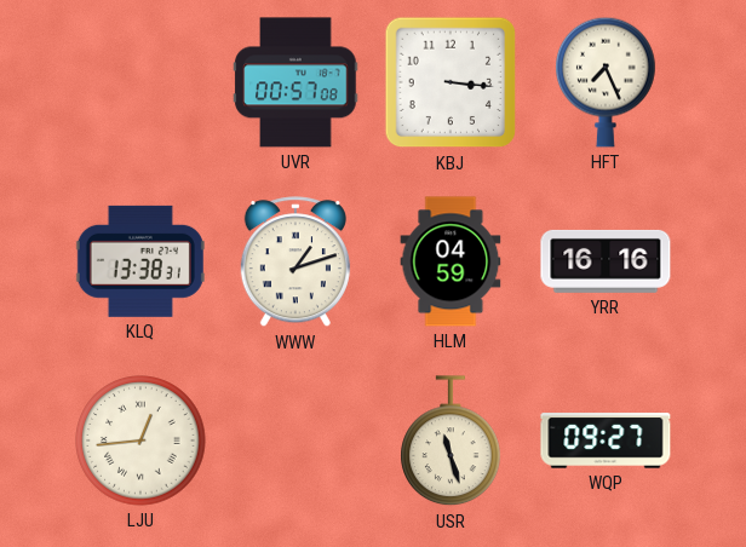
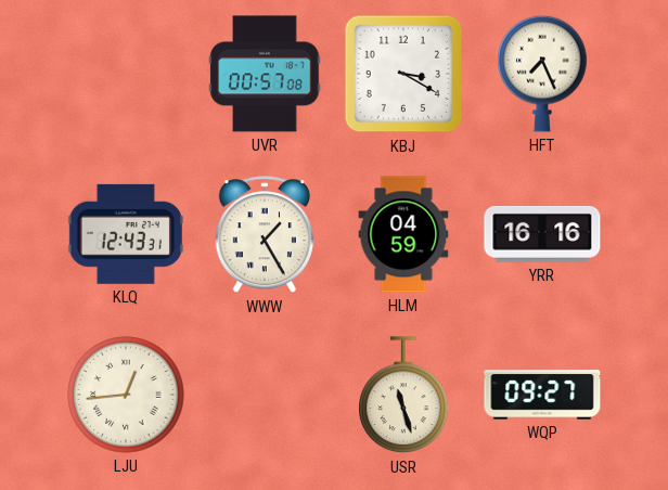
KBJ: 3:16 -> 3:20 (403, 74)
KLQ: 13:38 -> 12:43 (126, 234)
WWW: 1:12 -> 1:25 (265, 235)
